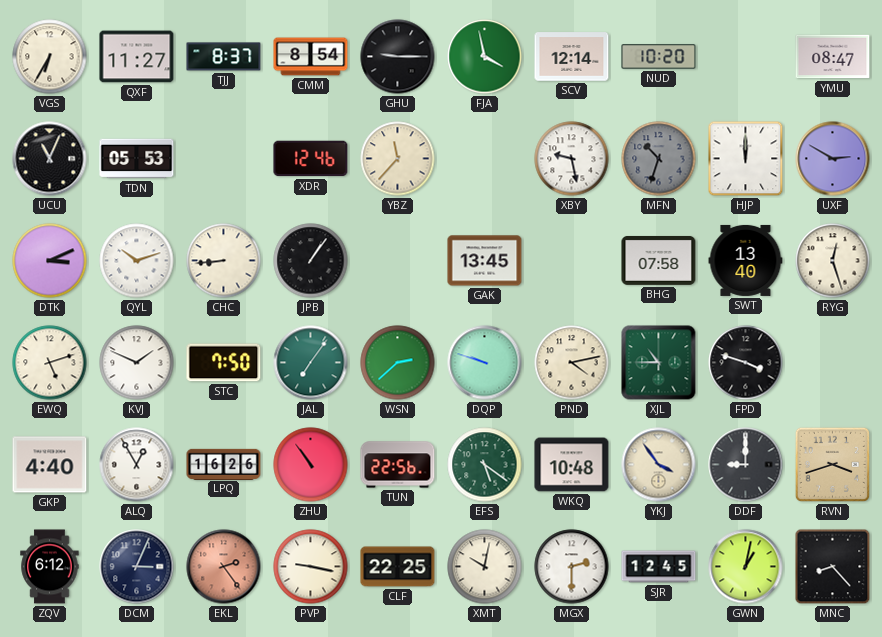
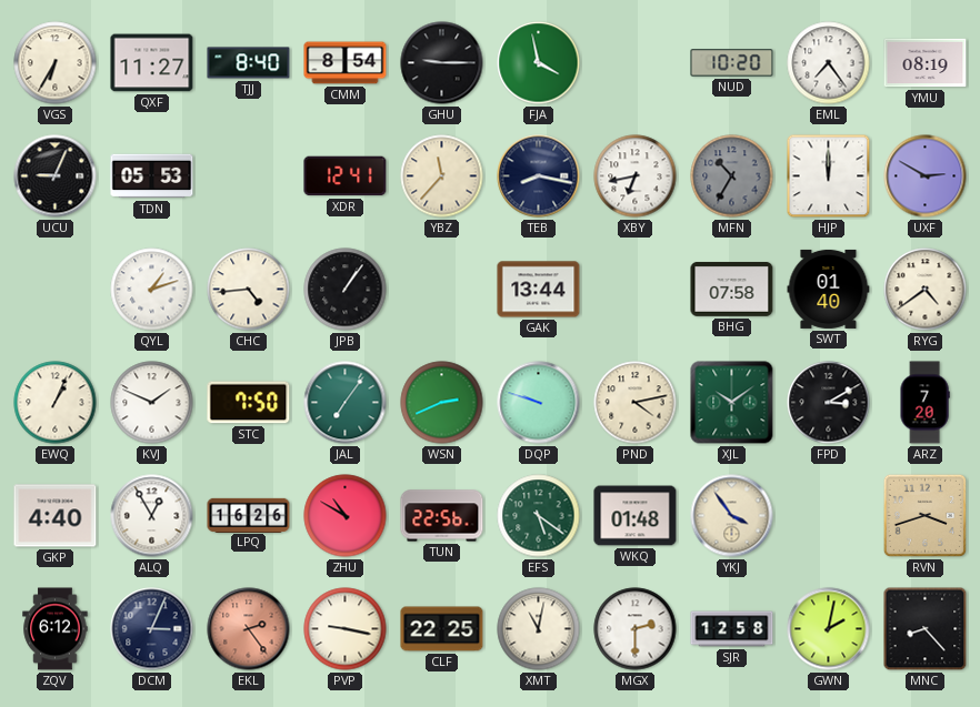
TJJ: 8:37 -> 8:40 (249, 63)
SCV: 12:14 -> none (572, 57)
EML: none -> 7:24 (829, 63)
YMU: 08:47 -> 08:19 (926, 63)
UCU: 11:04 -> 9:04 (56, 176)
XDR: 12:46 -> 12:41 (346, 176)
TEB: none -> 8:17 (539, 176)
XBY: 9:28 -> 6:43 (636, 176)
MFN: 10:33 -> 10:35 (732, 176)
DTK: 3:11 -> none (50, 261)
QYL: 10:12 -> 1:12 (152, 290)
CHC: 8:44 -> 4:44 (249, 290)
GAK: 13:45 -> 13:44 (539, 290)
SWT: 13:40 -> 01:40 (829, 289)
RYG: 12:27 -> 4:39 (926, 290)
EWQ: 5:12 -> 1:04 (56, 403)
WSN: 2:38 -> 2:41 (442, 403)
XJL: 10:45 -> 10:09 (732, 403)
FPD: 3:48 -> 3:10 (829, 403)
ARZ: none -> 7:20 (924, 403)
ZHU: 10:54 -> 10:50 (346, 516)
WKQ: 10:48 -> 01:48 (636, 516)
DDF: 9:00 -> none (746, 465)
XMT: 10:02 -> 11:02 (539, 629)
SJR: 12:45 -> 12:58 (732, 629)
GWN: 1:02 -> 2:02 (829, 629)
